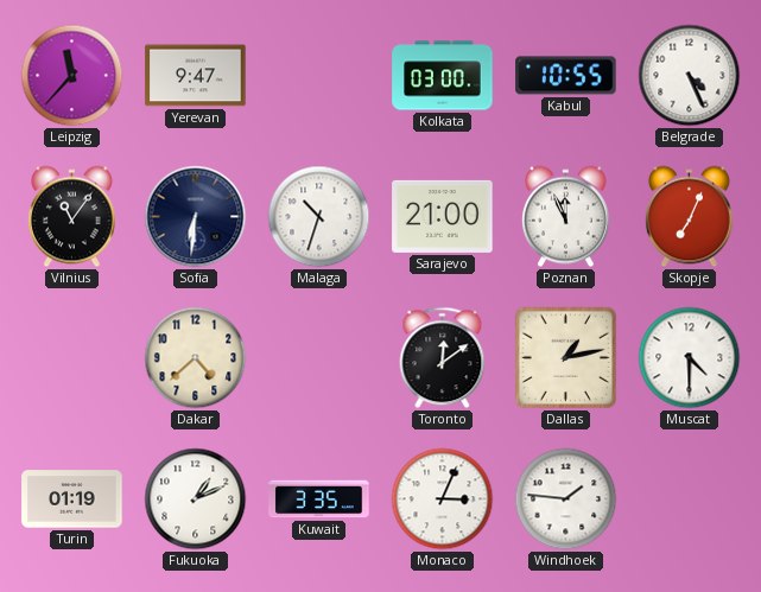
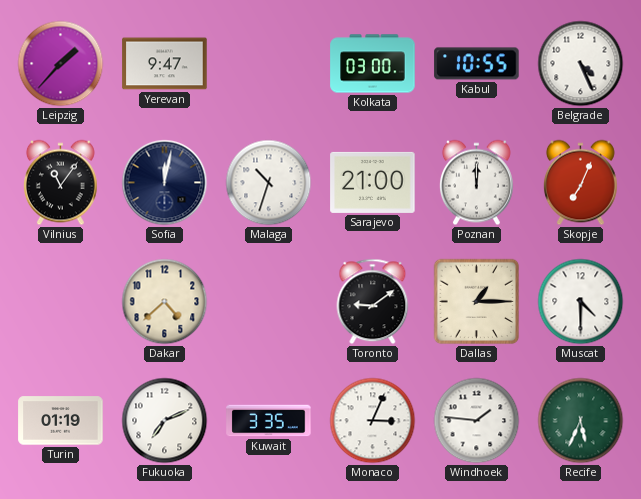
Leipzig: 11:37 -> 1:37 (61, 64)
Sofia: 6:31 -> 12:02 (165, 183)
Poznan: 11:56 -> 12:00 (476, 183)
Toronto: 12:09 -> 9:09 (373, 302)
Dallas: 1:13 -> 1:15 (477, 302)
Fukuoka: 1:11 -> 7:11 (165, 421)
Recife: none -> 5:34 (581, 421)
